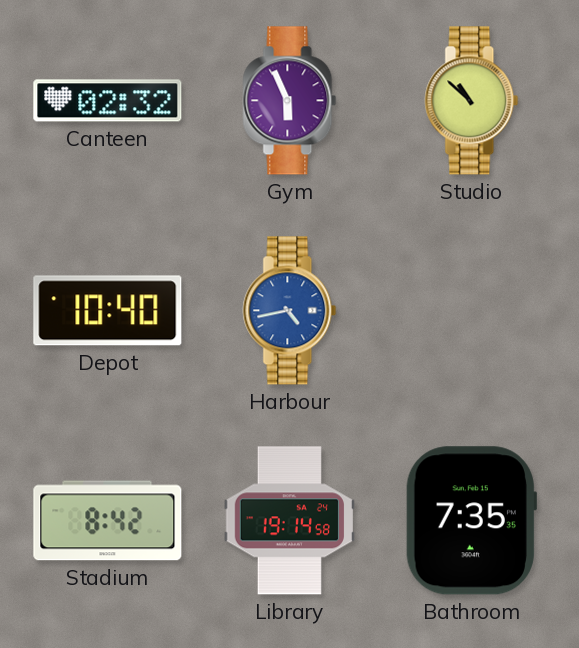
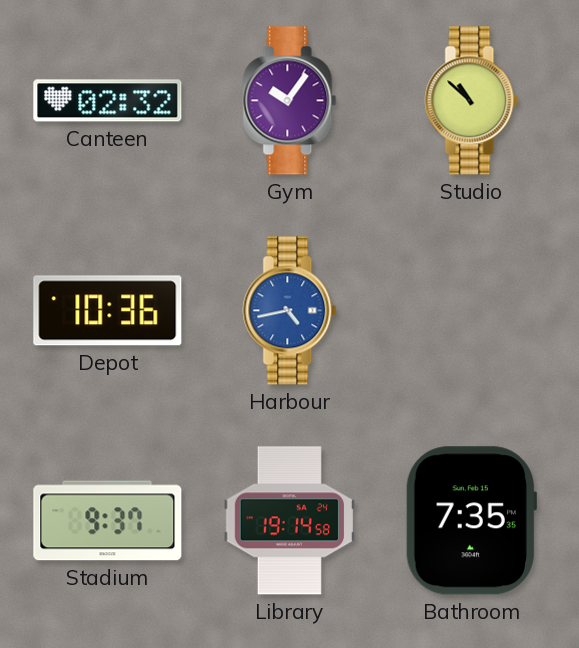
Gym: 5:56 -> 10:06 (290, 101)
Depot: 10:40 -> 10:36 (108, 311)
Stadium: 8:42 -> 9:37 (108, 521)
